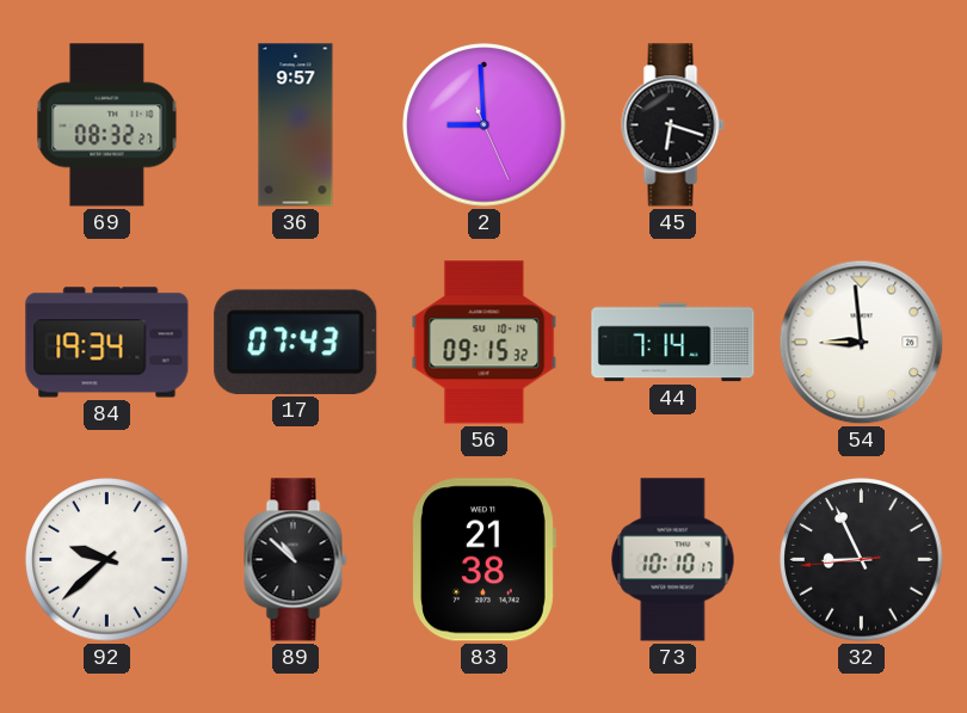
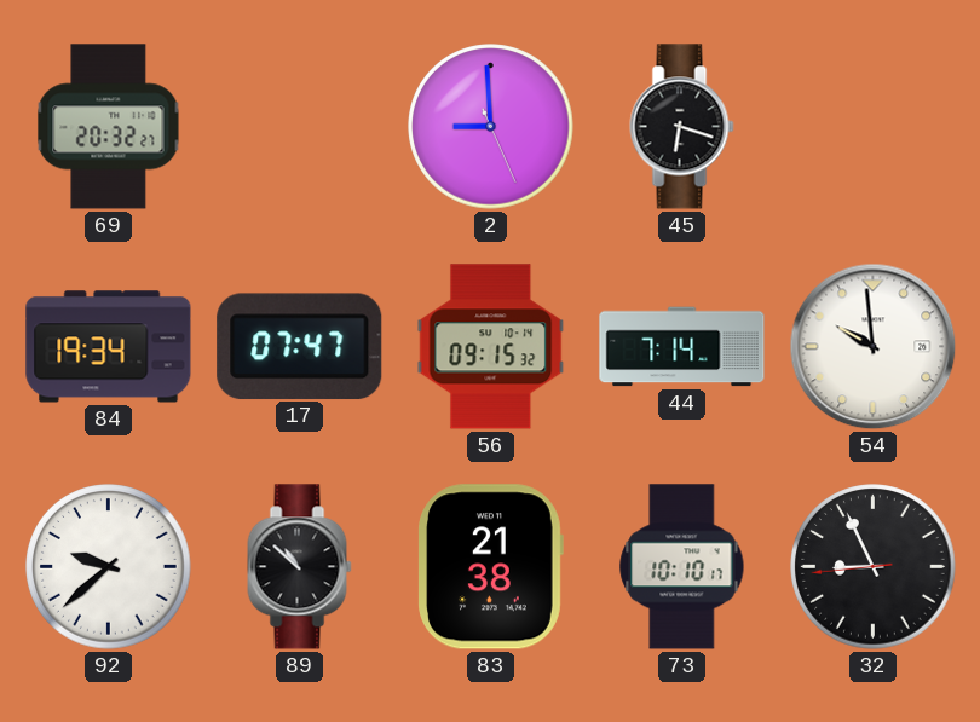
69: 08:32 -> 20:32 (109, 127)
36: 9:57 -> none (296, 125)
17: 07:43 -> 07:47 (300, 346)
54: 8:59 -> 9:59 (874, 347)
